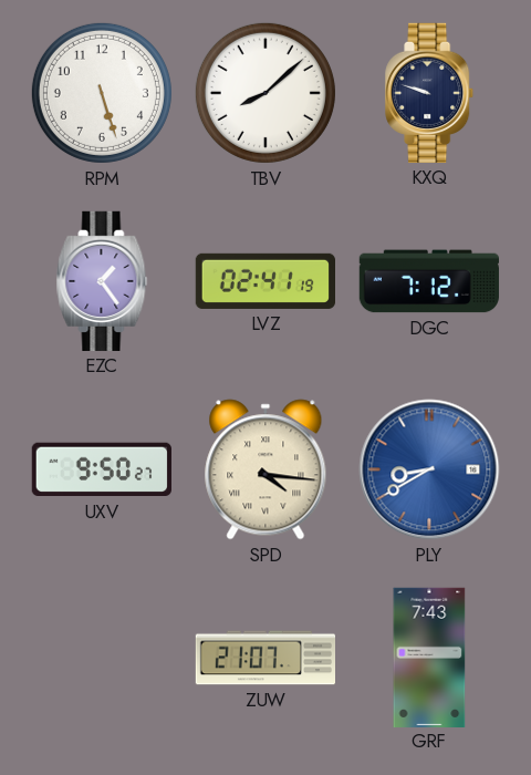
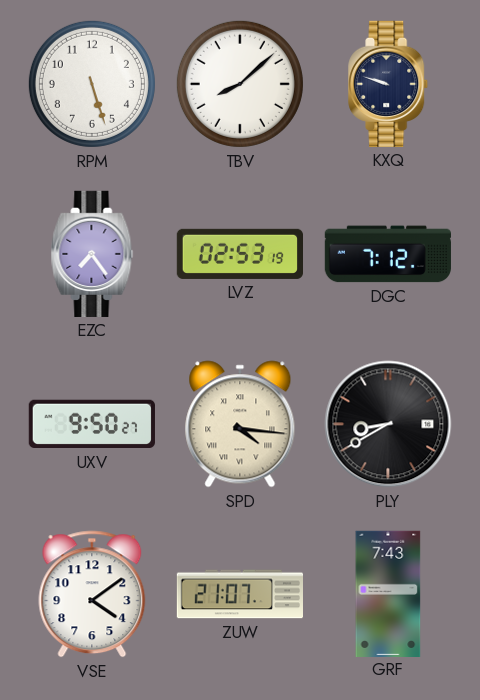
EZC: 1:24 -> 7:24 (92, 254)
LVZ: 02:41 -> 02:53 (239, 254)
PLY dial: blue -> black (388, 424)
VSE: none -> 4:09 (92, 594)
